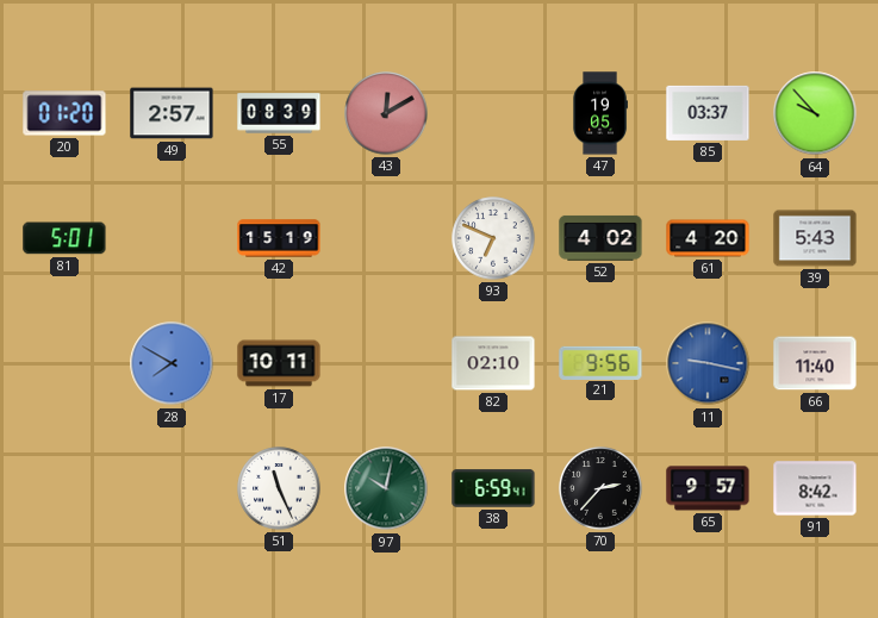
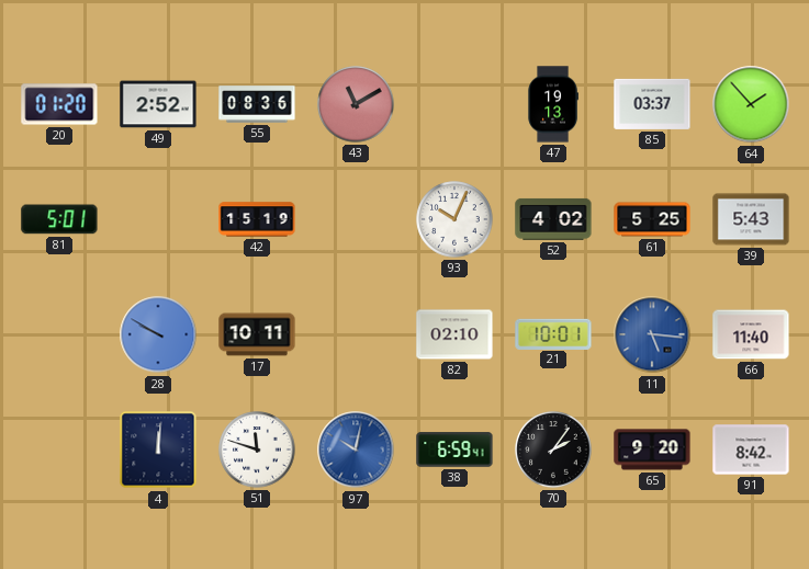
49: 2:57 -> 2:52 (158, 104)
55: 08:39 -> 08:36 (257, 104)
43: 12:10 -> 11:10 (356, 104)
47: 19:05 -> 19:13 (553, 104)
64: 9:53 -> 1:53 (751, 104)
93: 6:49 -> 10:04 (454, 219)
61: 4:20 -> 5:25 (652, 219)
28: 7:50 -> 9:50 (158, 334)
21: 9:56 -> 10:01 (553, 333)
11: 9:17 -> 5:16 (652, 334)
4: none -> 12:01 (158, 449)
51: 11:26 -> 11:48 (257, 449)
97 dial: green -> blue (356, 449)
70: 2:37 -> 2:06 (553, 449)
65: 9:57 -> 9:20 (652, 449)
